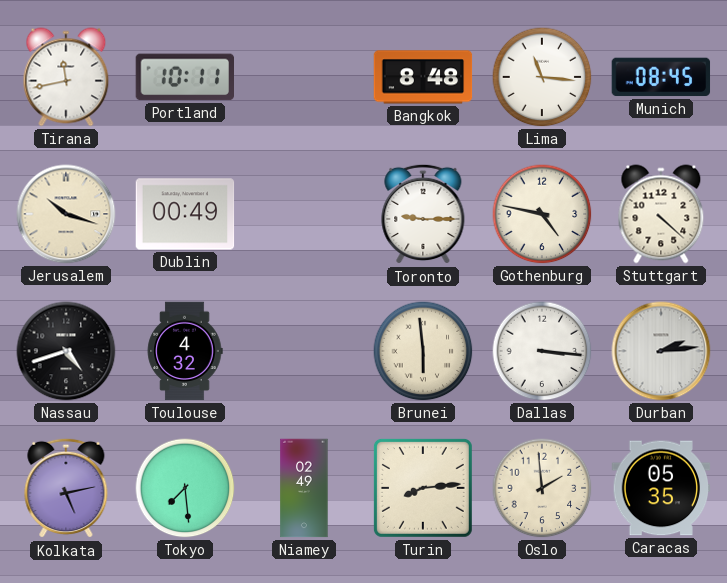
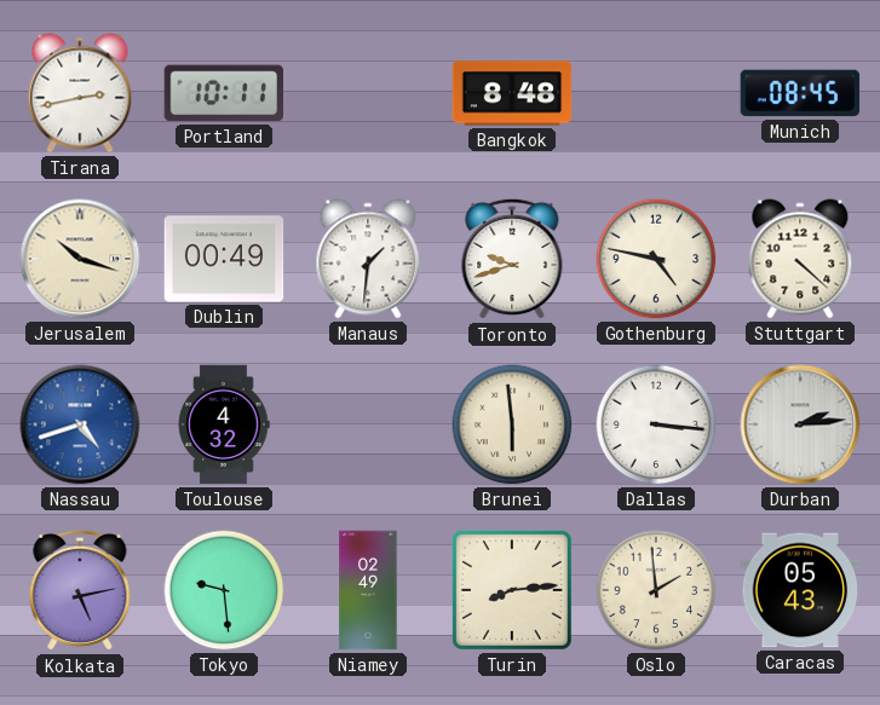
Tirana: 11:43 -> 2:43 (80, 93)
Lima: 11:16 -> none (542, 77)
Manaus: none -> 1:31 (368, 259)
Toronto: 9:15 -> 9:42 (512, 259)
Nassau dial: black -> blue (80, 424)
Tokyo: 7:29 -> 9:29 (224, 590)
Caracas: 05:35 -> 05:43 (800, 590)
